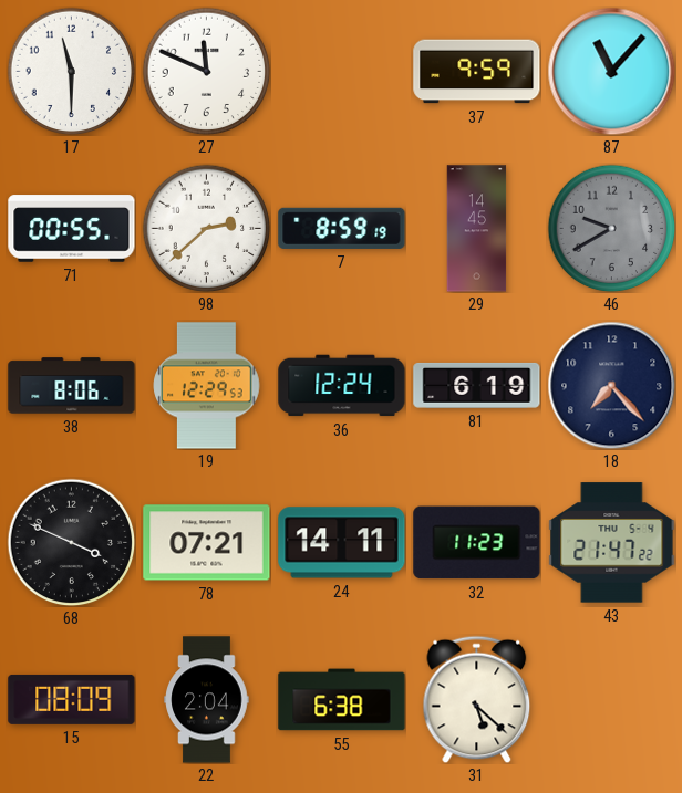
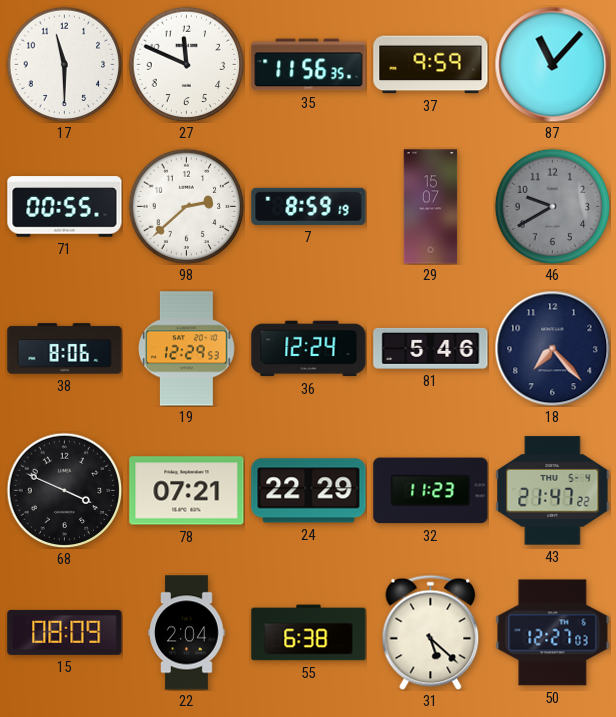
35: none -> 11:56 (309, 65)
29: 14:45 -> 15:07 (431, 207)
81: 6:19 -> 5:46 (431, 348)
24: 14:11 -> 22:29 (309, 491)
50: none -> 12:27 (553, 633)
